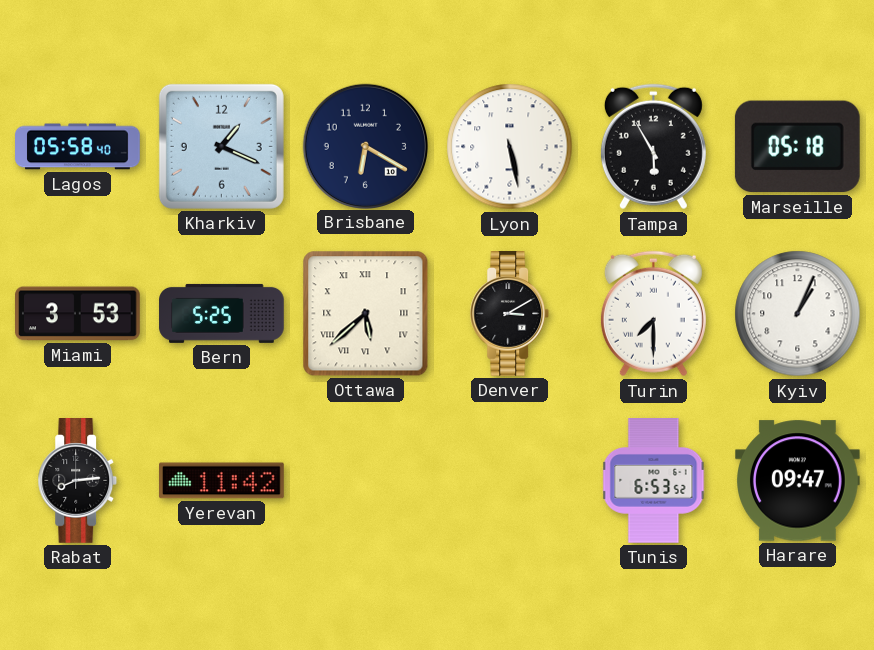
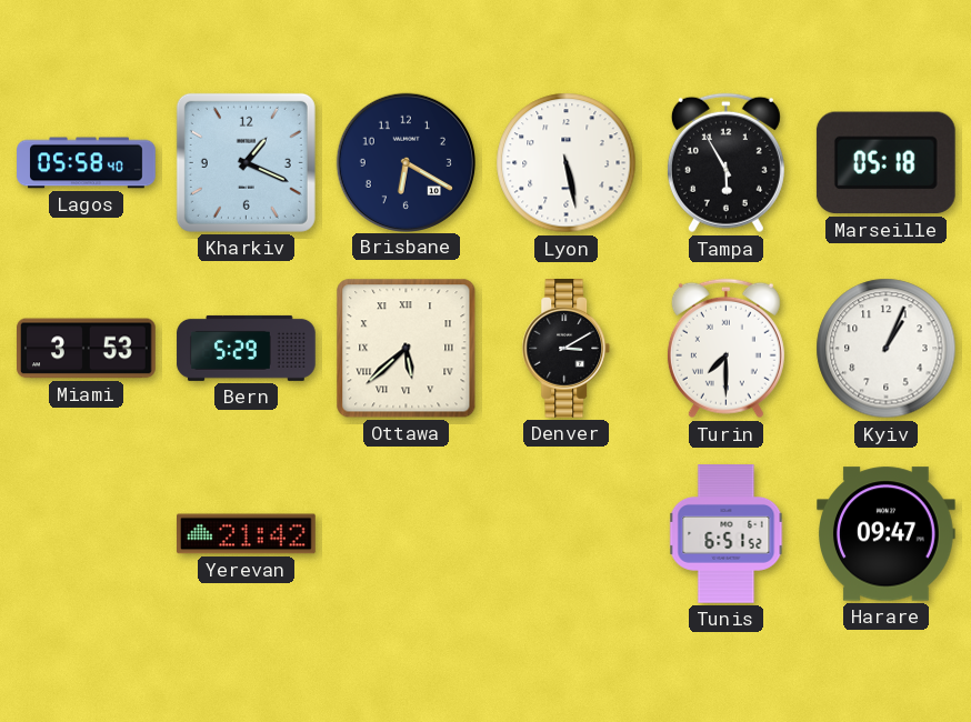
Bern: 5:25 -> 5:29 (247, 348)
Rabat: 8:14 -> none (78, 481)
Yerevan: 11:42 -> 21:42 (247, 534)
Tunis: 6:53 -> 6:51 (727, 534)
